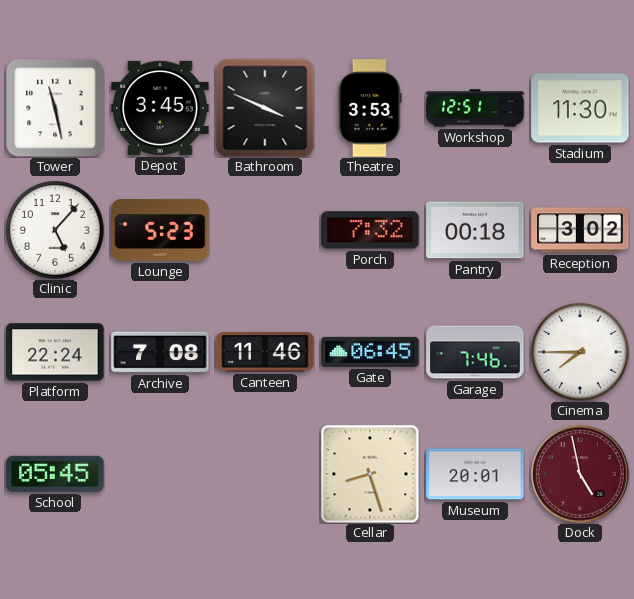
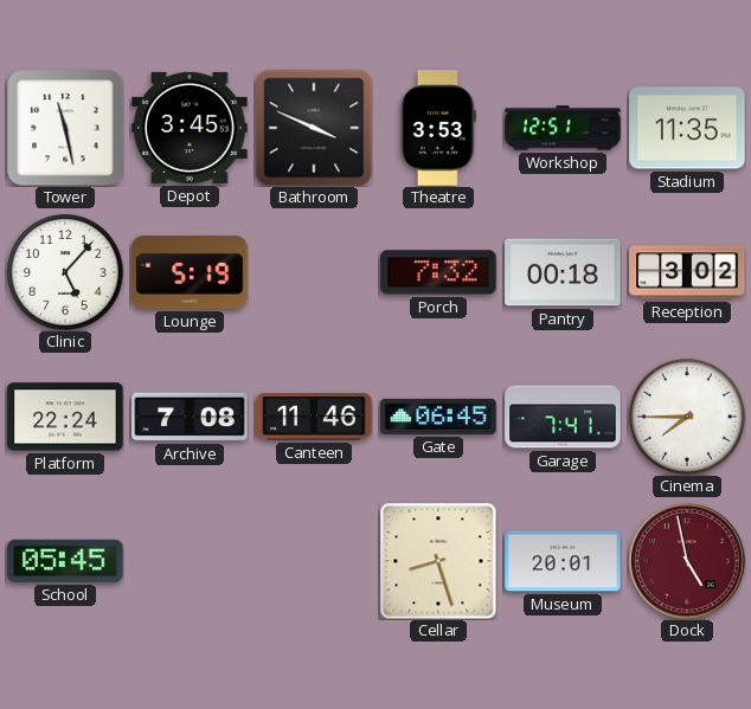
Stadium: 11:30 -> 11:35 (687, 128)
Lounge: 5:23 -> 5:19 (190, 272)
Garage: 7:46 -> 7:41 (563, 417)
